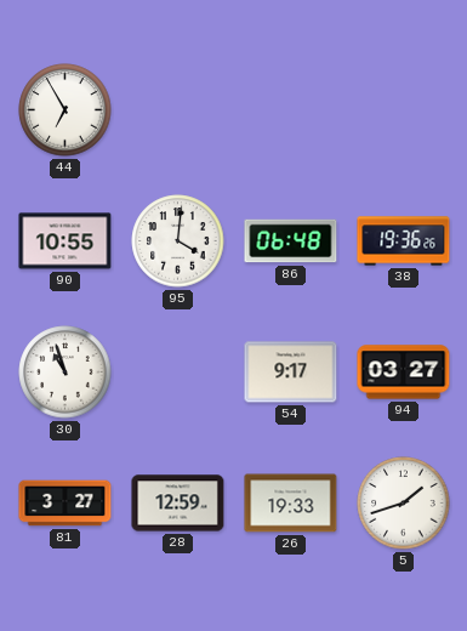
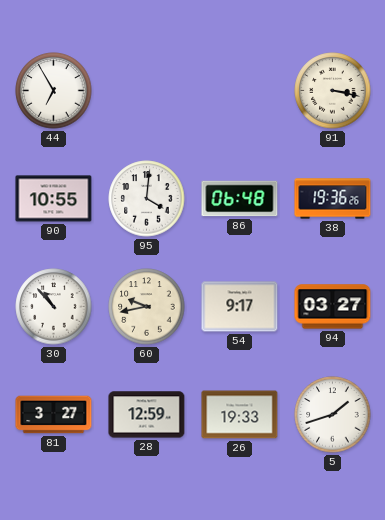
91: none -> 3:17 (333, 91)
30: 10:57 -> 10:53 (54, 307)
60: none -> 9:43 (147, 307)
